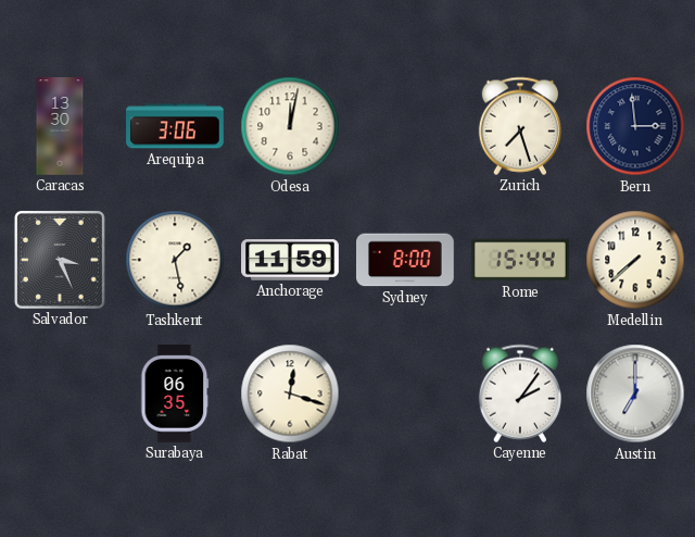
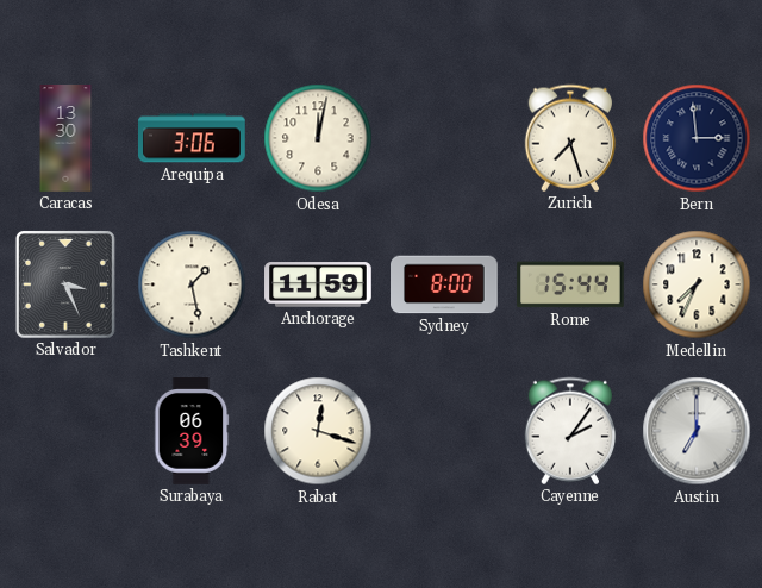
Medellin: 7:38 -> 7:34 (697, 284)
Surabaya: 06:35 -> 06:39 (192, 432)
